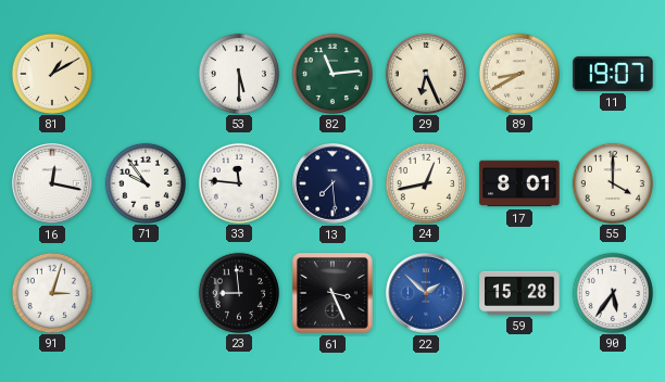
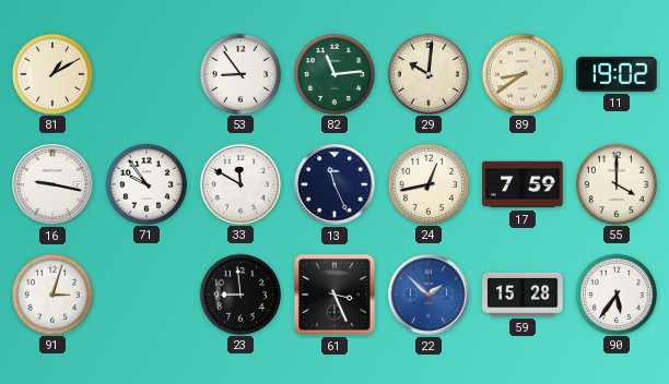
53: 5:30 -> 8:54 (239, 73)
29: 6:26 -> 10:01 (427, 73)
89: 8:40 -> 8:39 (521, 73)
11: 19:07 -> 19:02 (617, 74)
16: 12:17 -> 9:17 (54, 185)
33: 11:46 -> 11:50 (239, 183)
13: 7:29 -> 11:26 (336, 185)
17: 8:01 -> 7:59 (523, 184)
